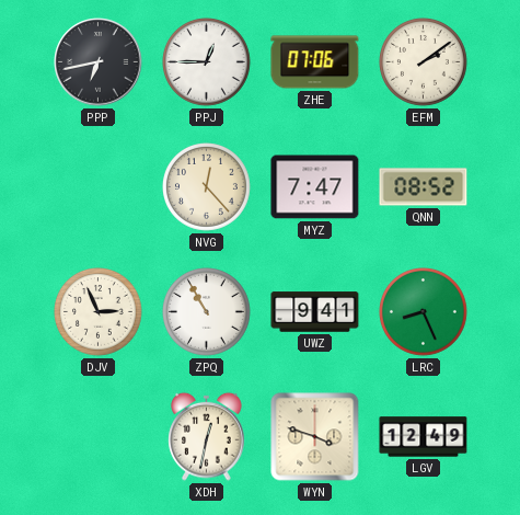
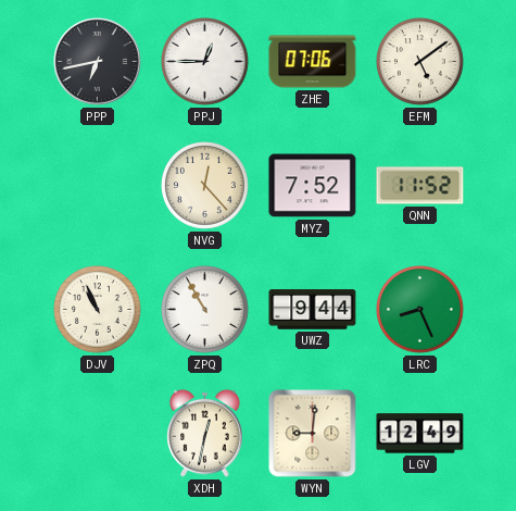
EFM: 2:09 -> 5:09 (420, 62)
MYZ: 7:47 -> 7:52 (313, 186)
QNN: 08:52 -> 11:52 (420, 186)
DJV: 2:56 -> 10:56 (98, 310)
UWZ: 9:41 -> 9:44 (313, 310)
WYN: 3:48 -> 9:01 (313, 434)
